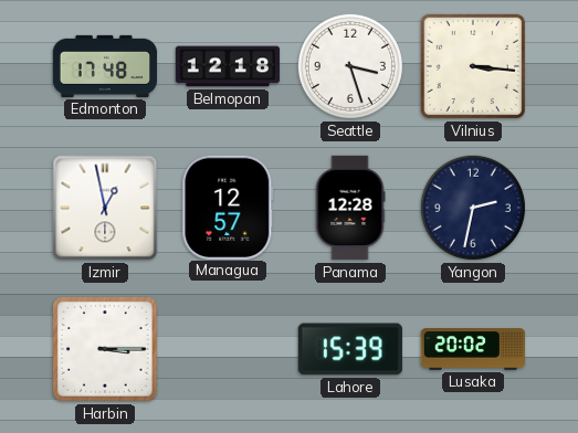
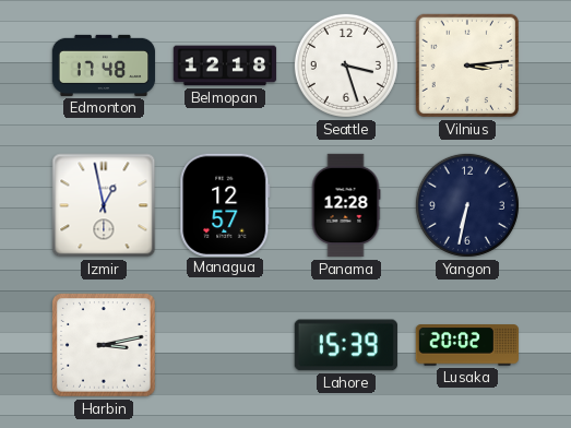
Vilnius: 3:16 -> 3:14 (467, 66)
Yangon: 2:32 -> 6:32 (467, 205)
Harbin: 3:15 -> 3:13 (104, 345)
